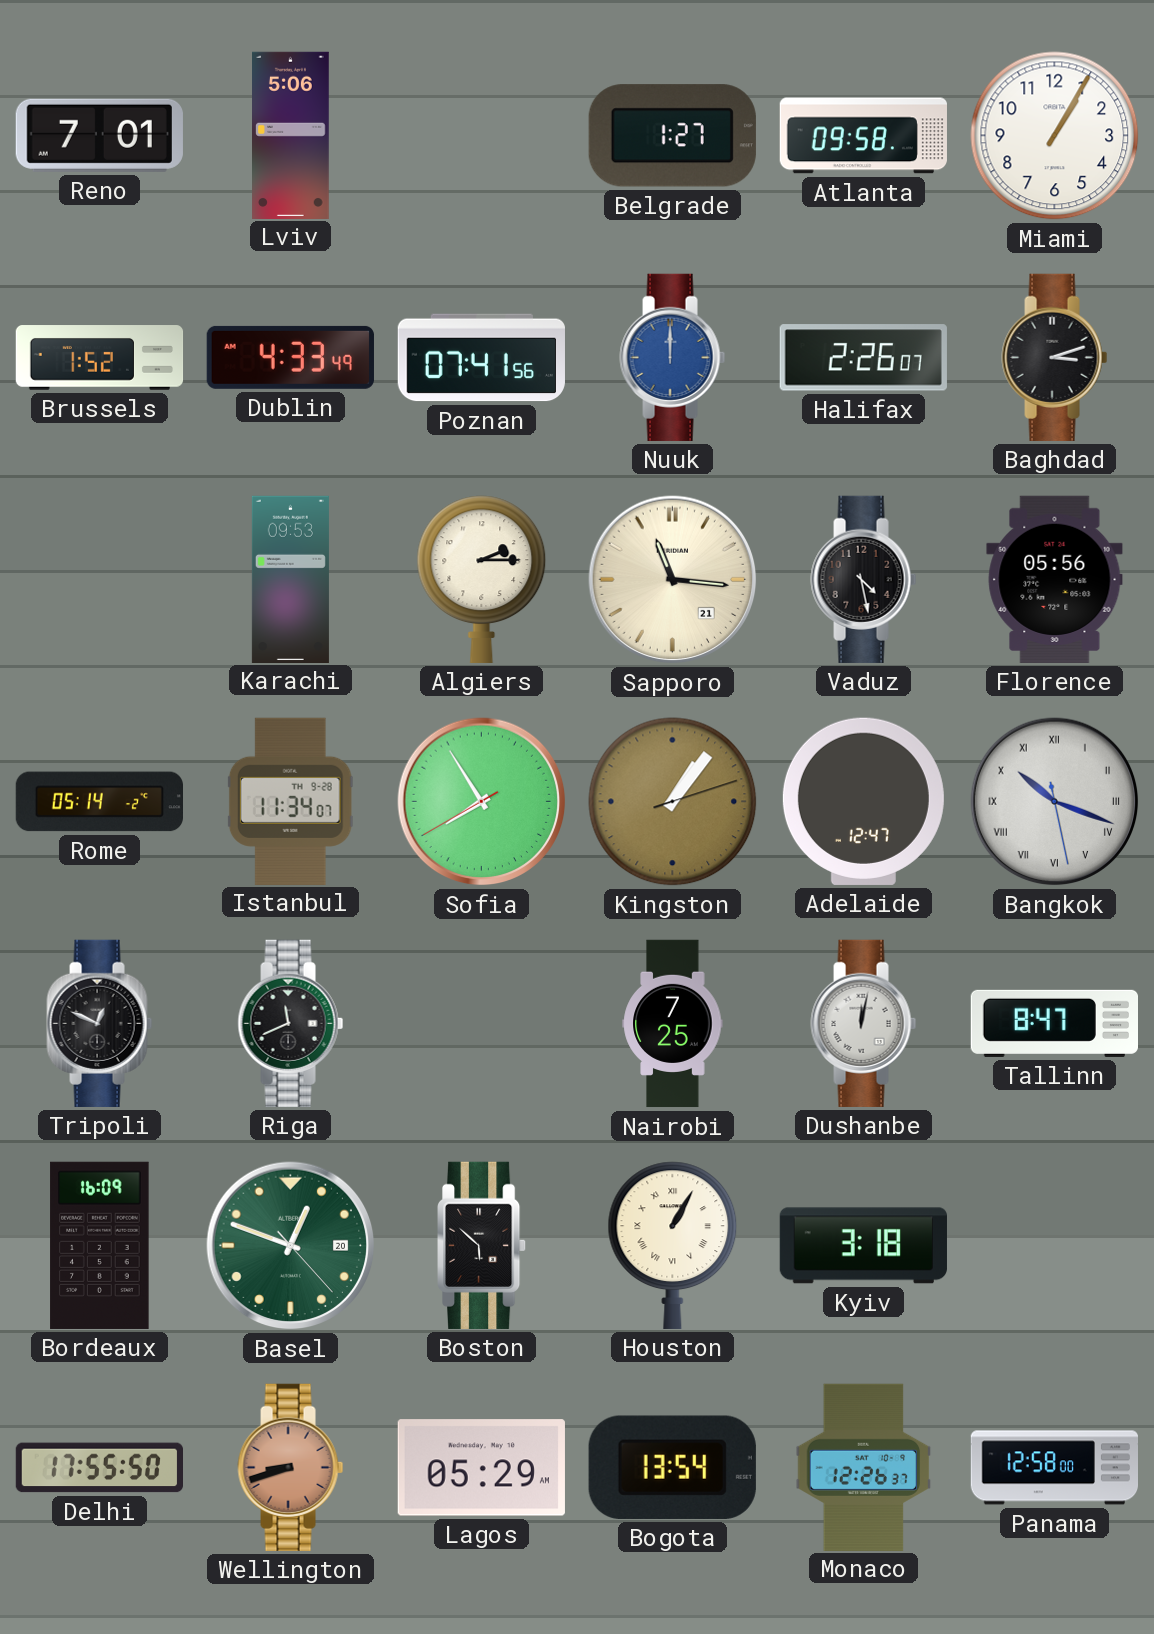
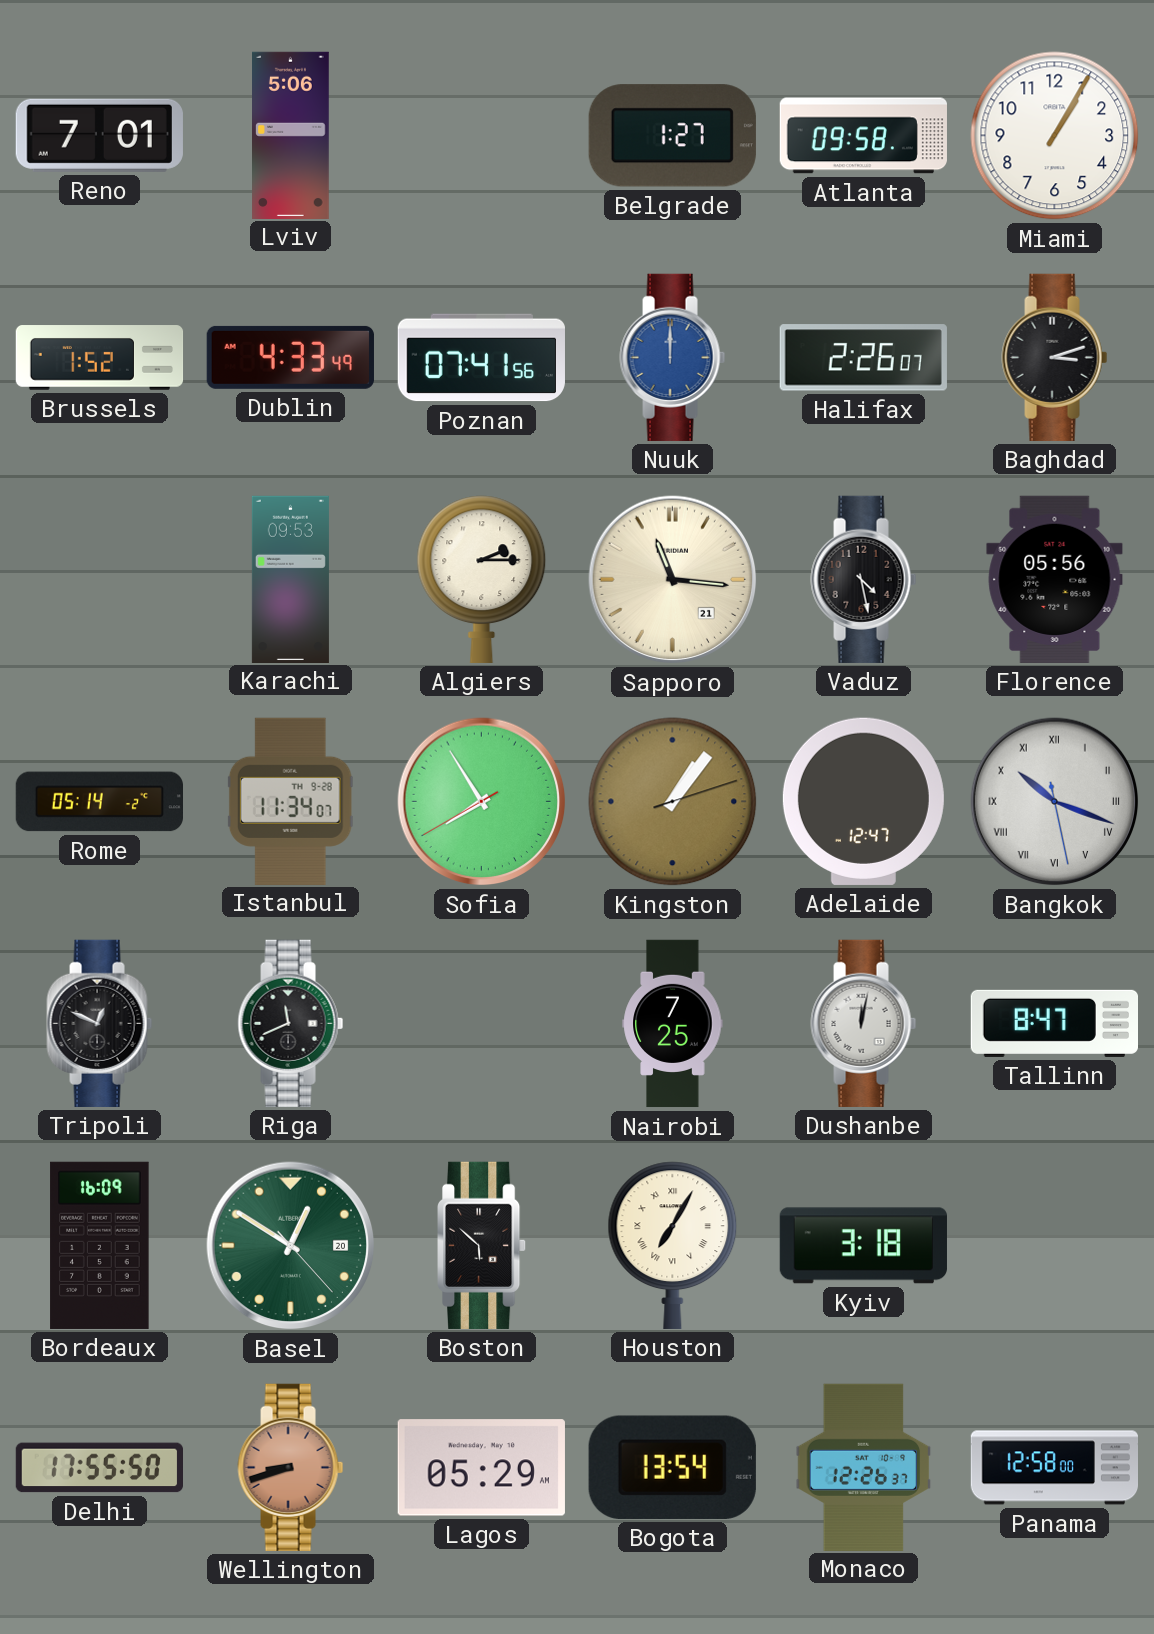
Basel: 12:48 -> 12:50 (291, 1246)
Houston: 1:05 -> 7:05 (673, 1245)
